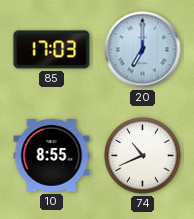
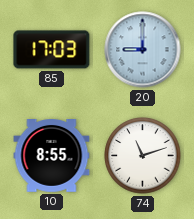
20: 7:00 -> 9:00 (143, 50)
74: 10:41 -> 11:12 (143, 156)
